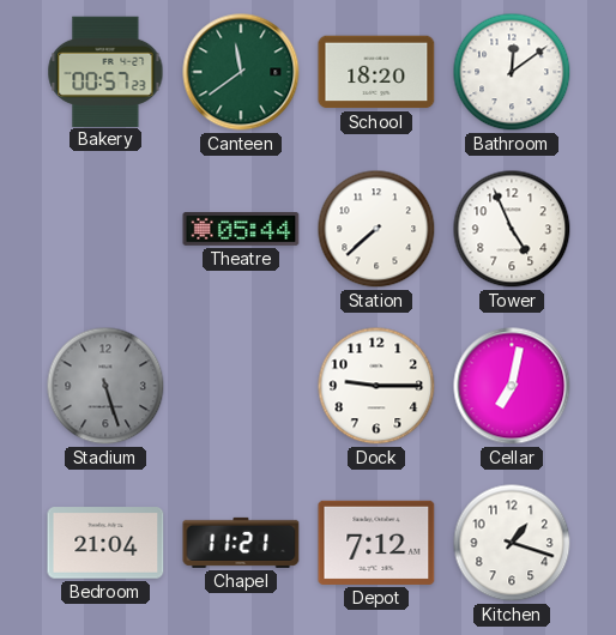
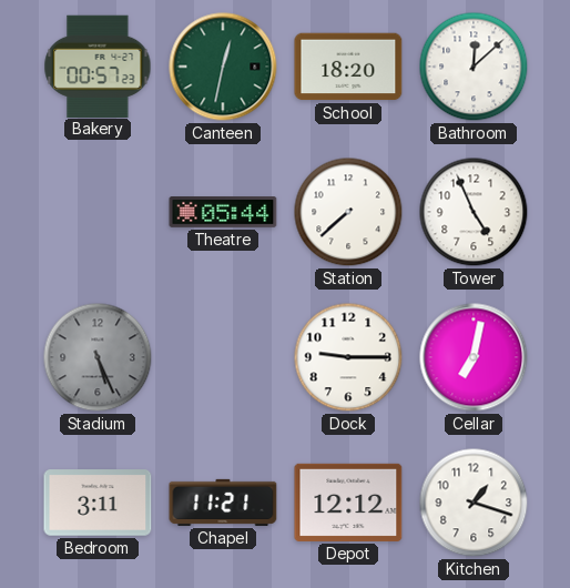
Canteen: 11:39 -> 12:32 (223, 67)
Bathroom: 12:09 -> 12:08 (474, 67)
Stadium: 5:27 -> 5:26 (98, 357)
Bedroom: 21:04 -> 3:11 (98, 503)
Depot: 7:12 -> 12:12 (348, 503)
